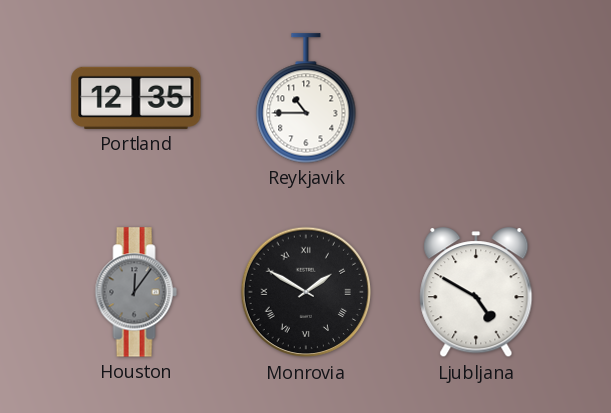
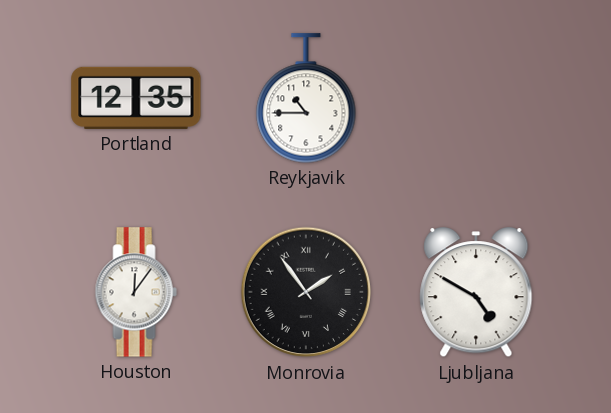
Houston dial: grey -> white (136, 292)
Monrovia: 1:50 -> 1:54 (306, 292)
